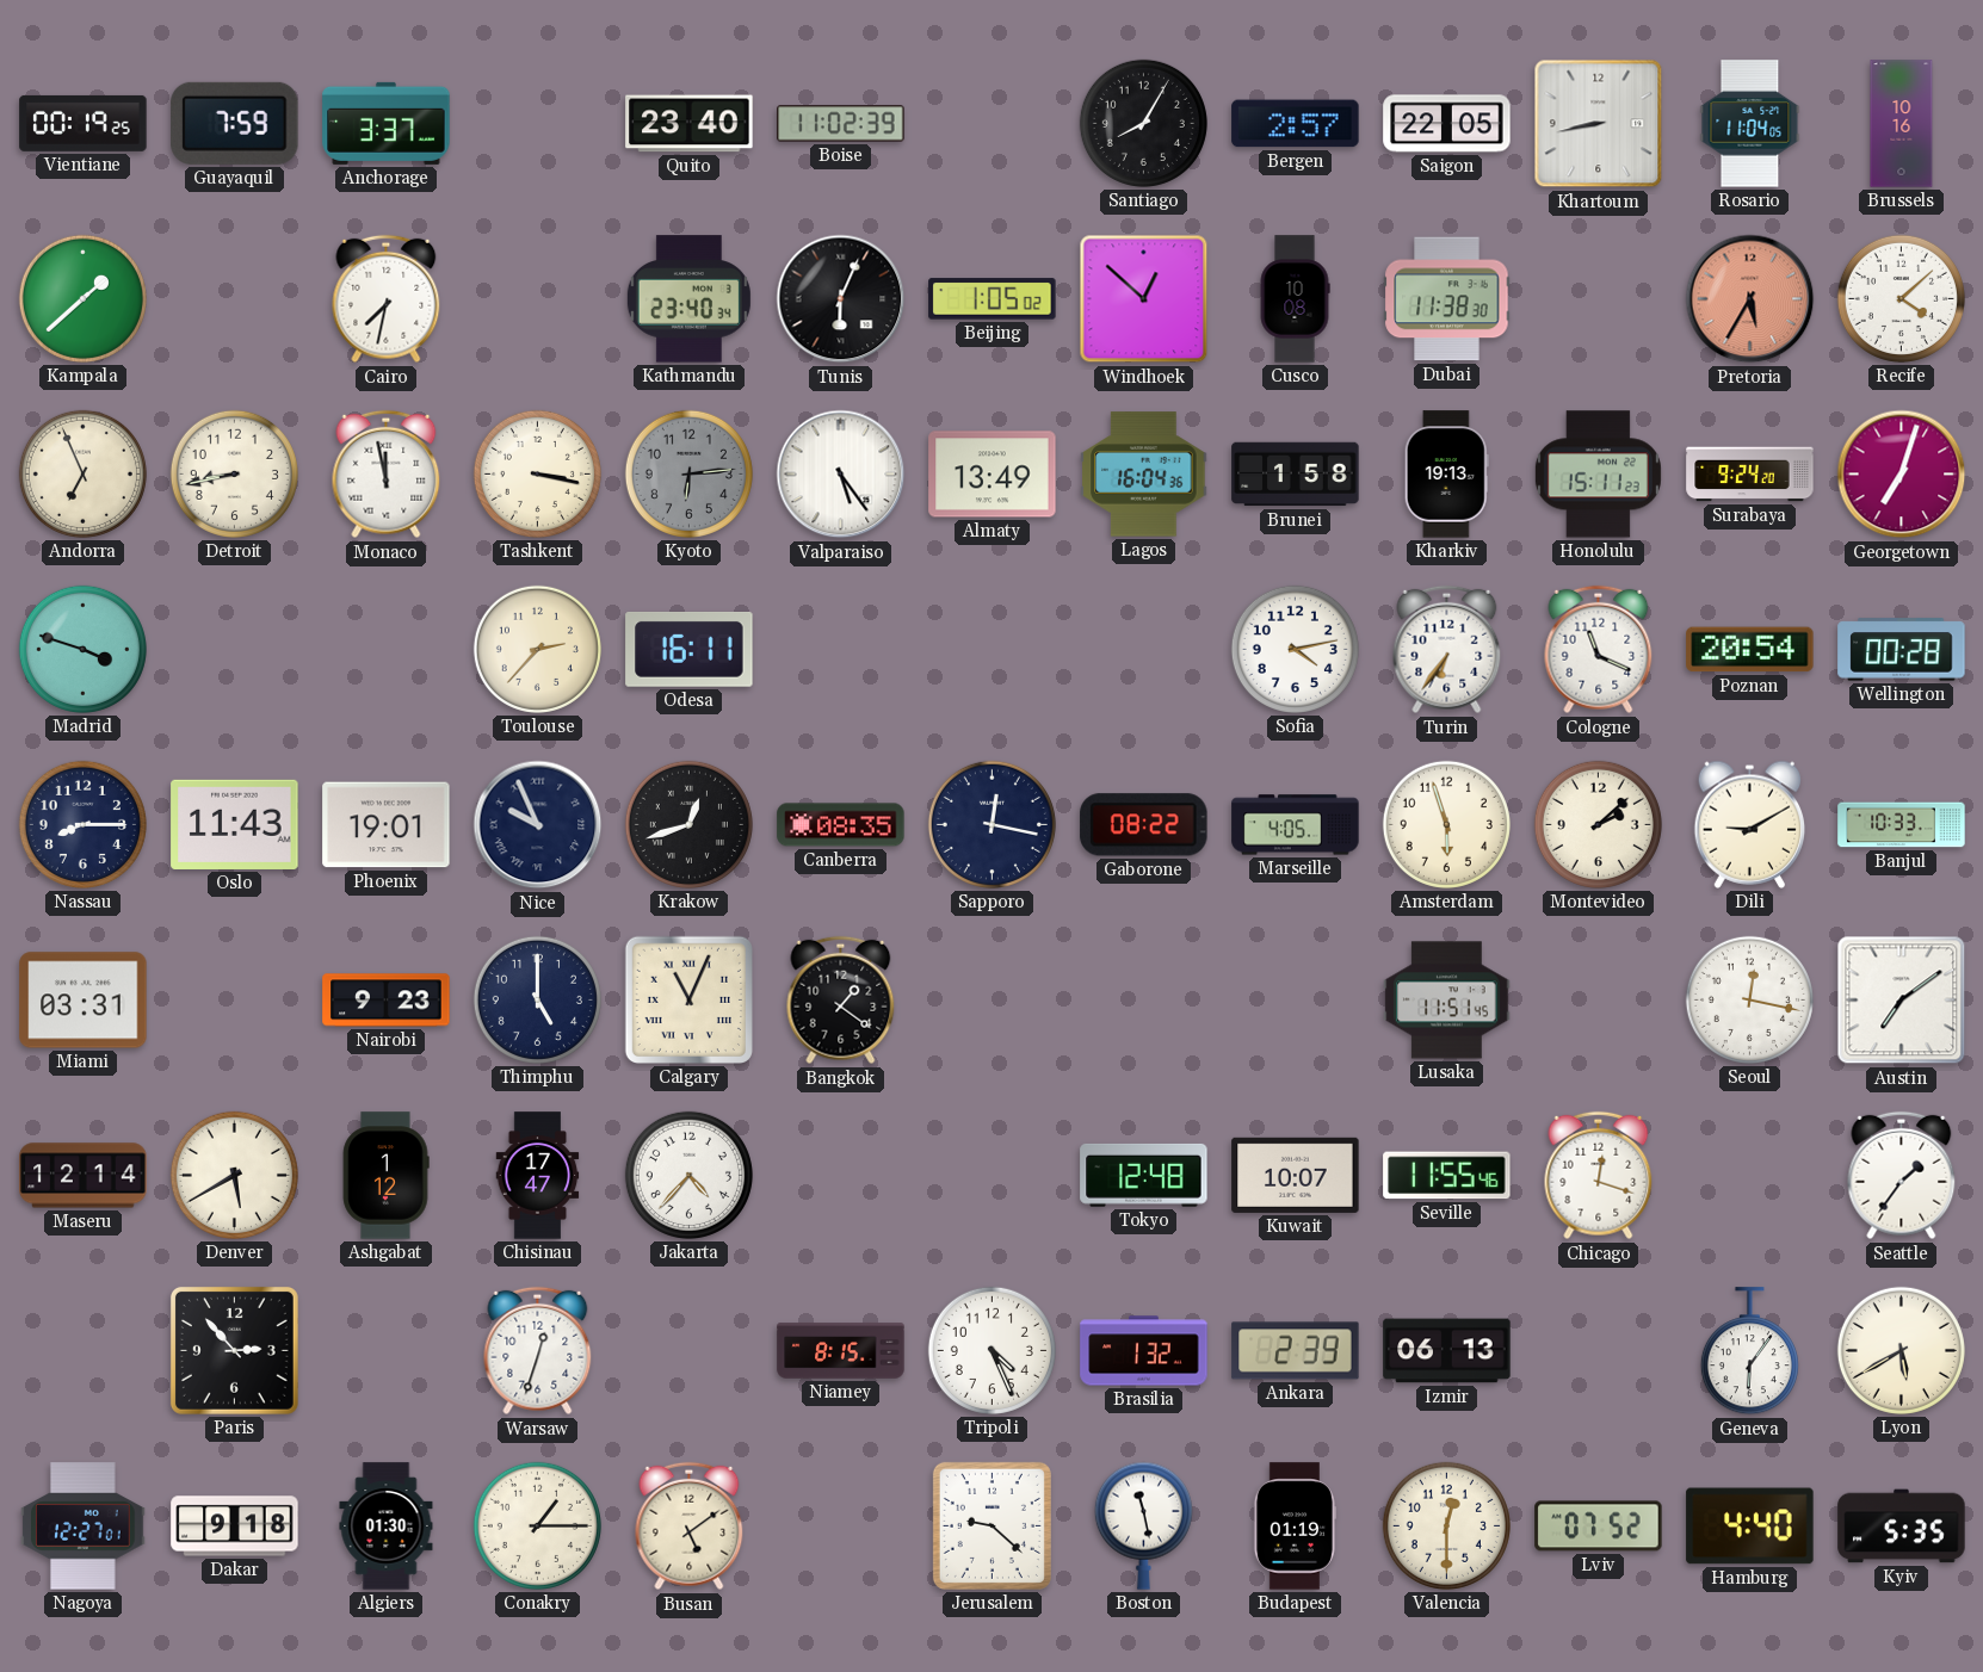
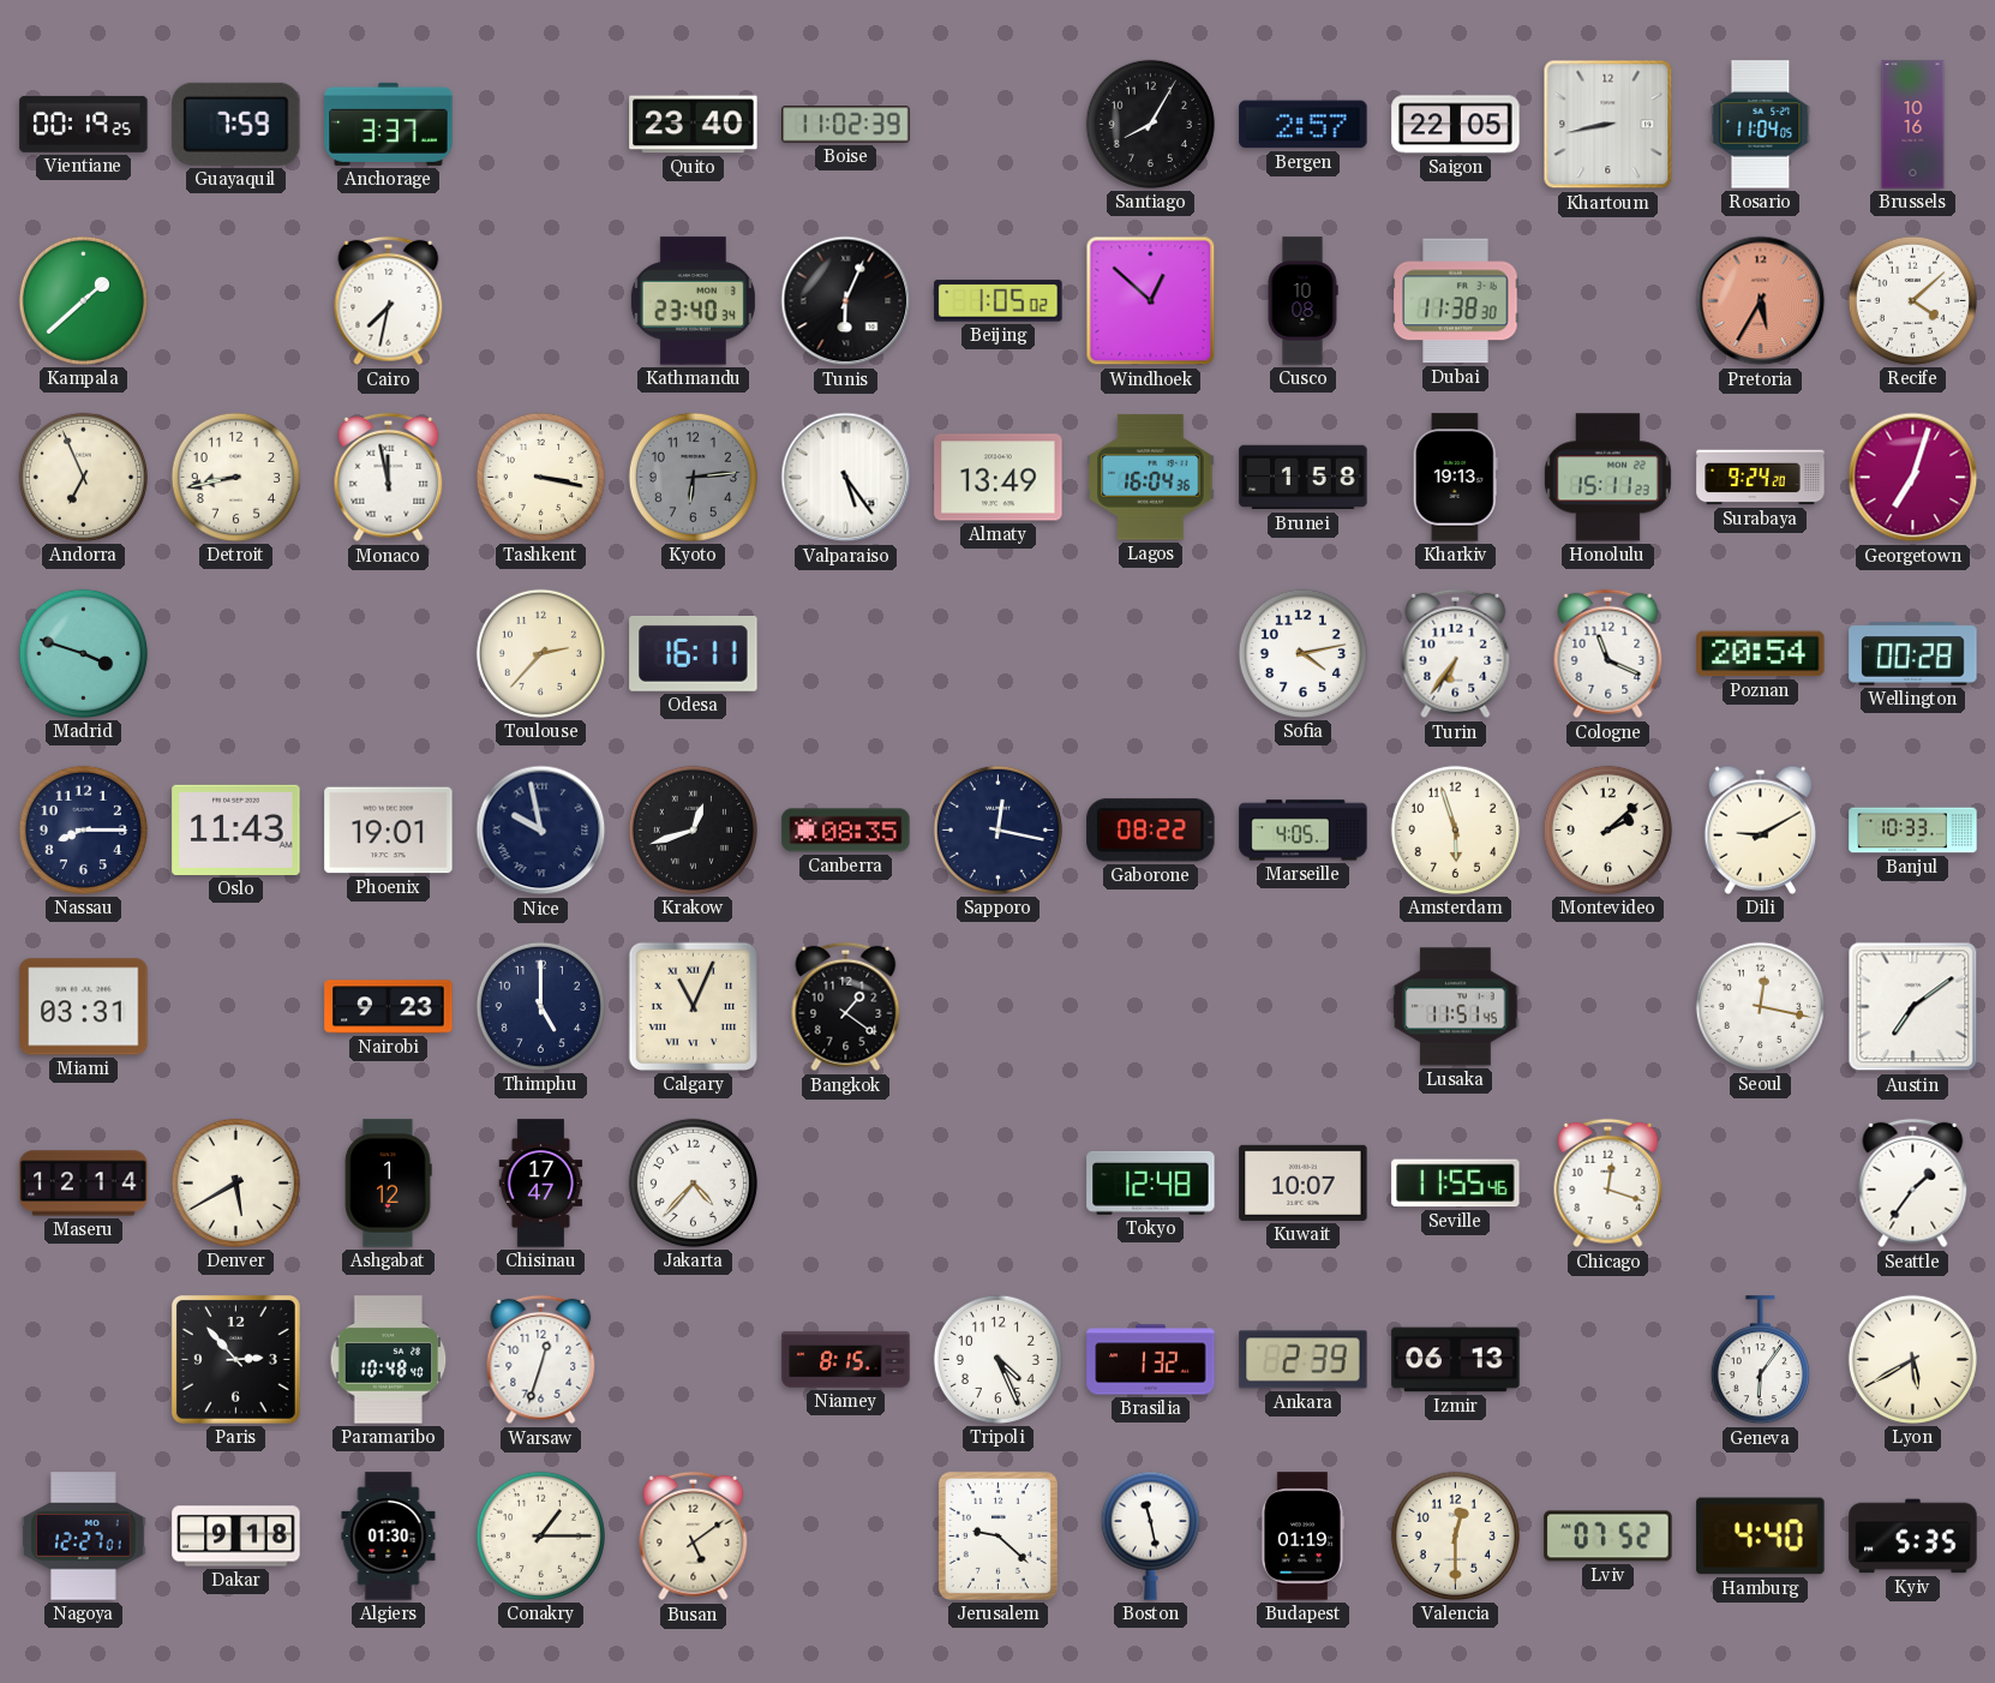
Nice: 9:56 -> 9:58 (541, 831)
Paramaribo: none -> 10:48 (389, 1360)
